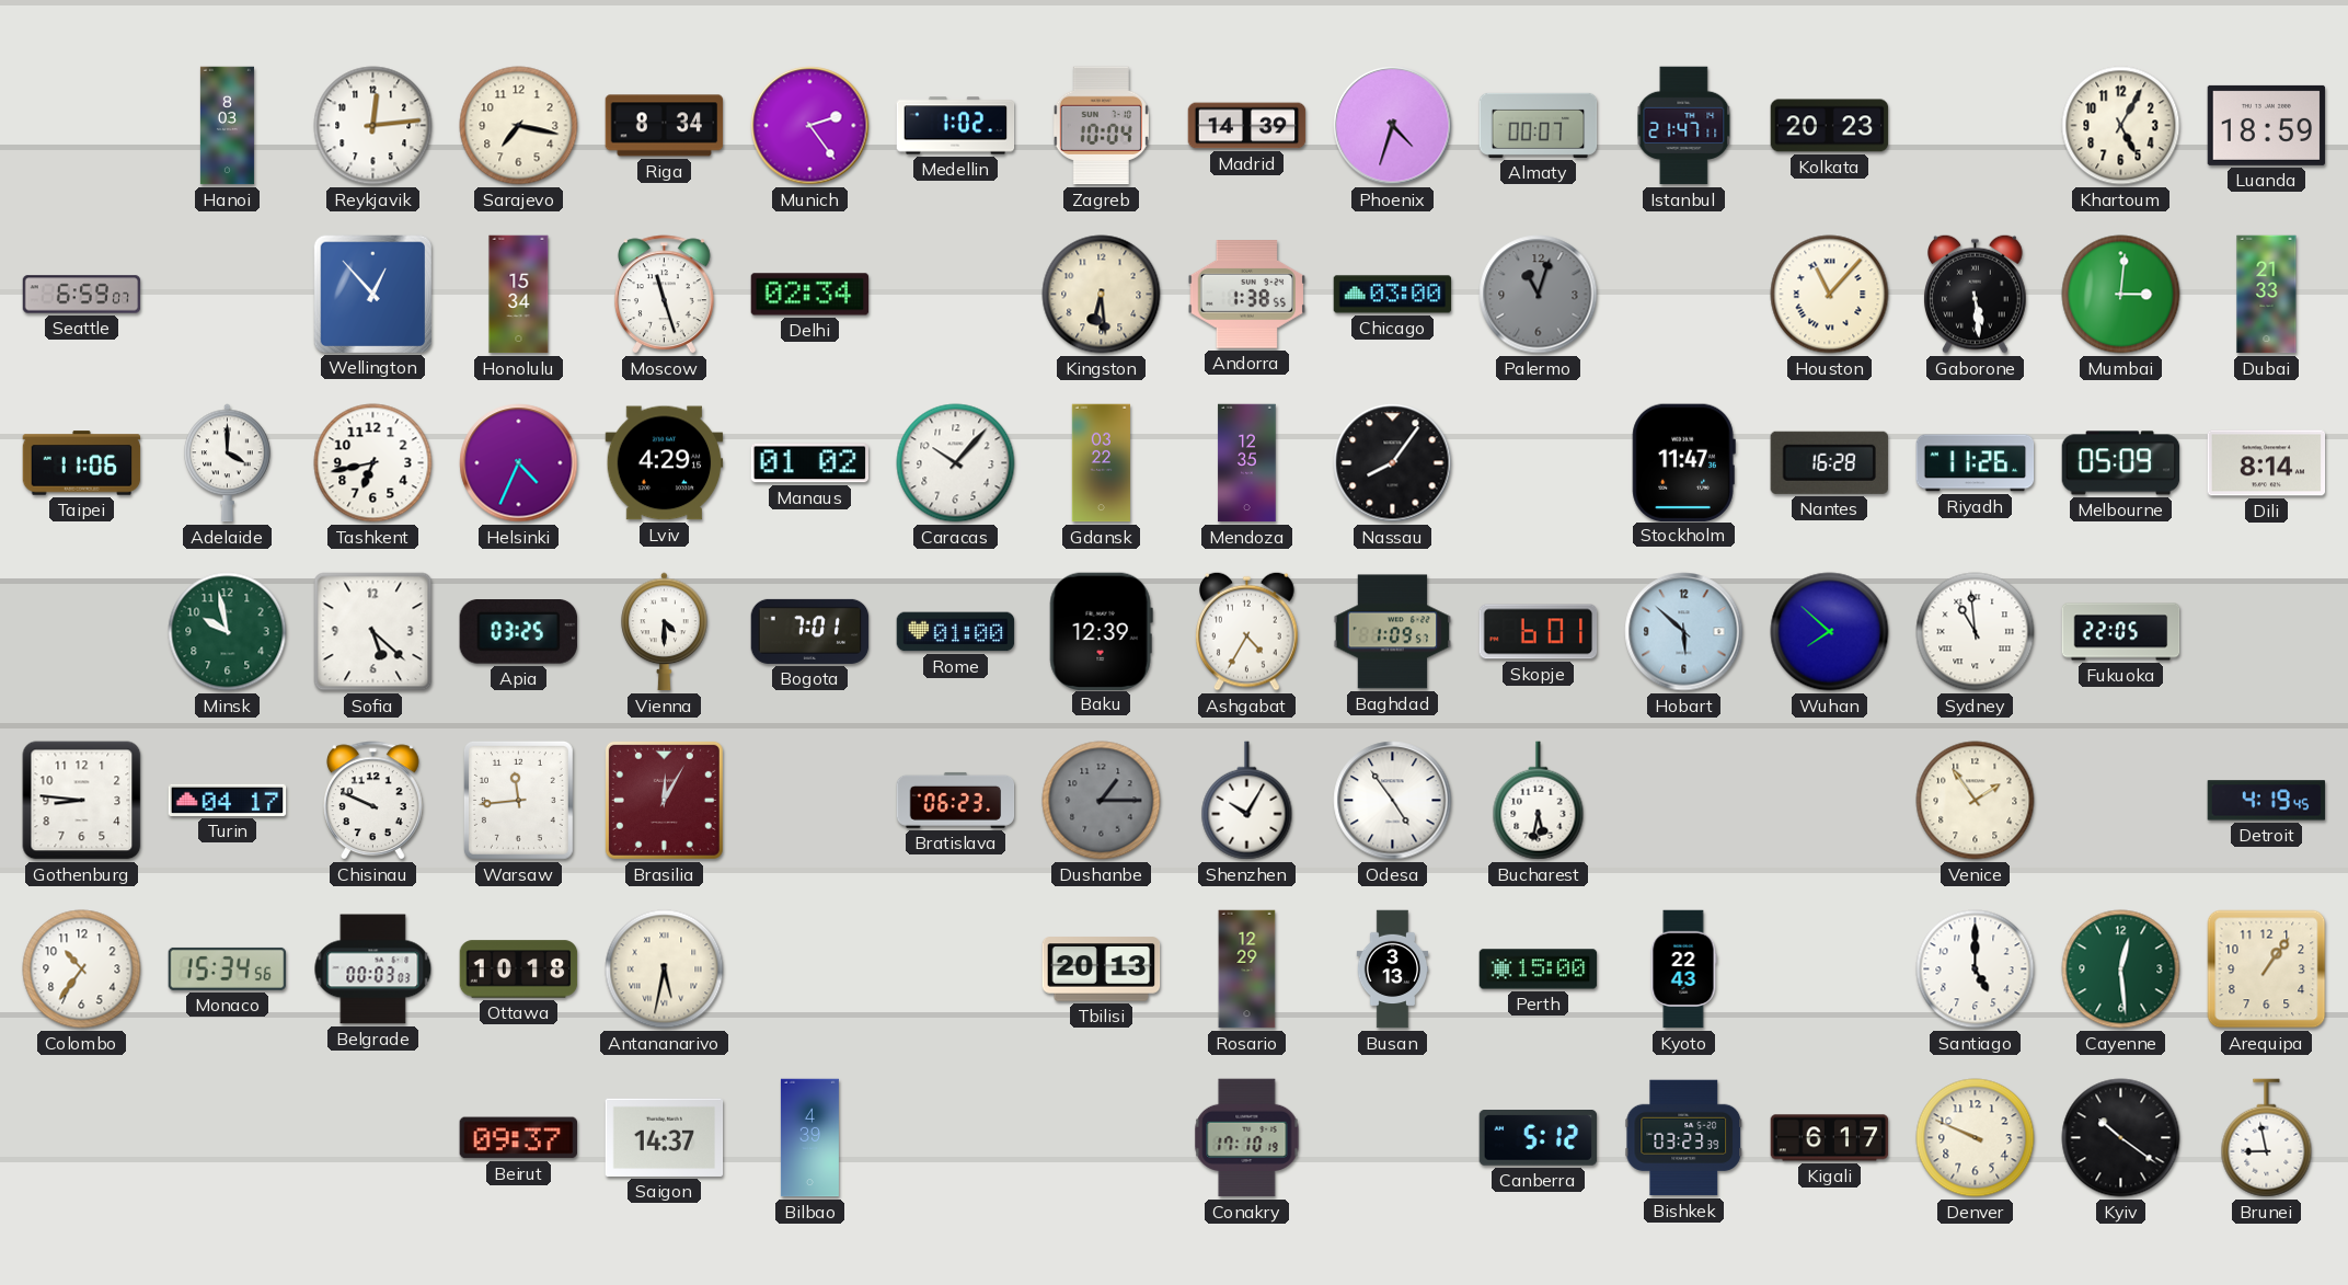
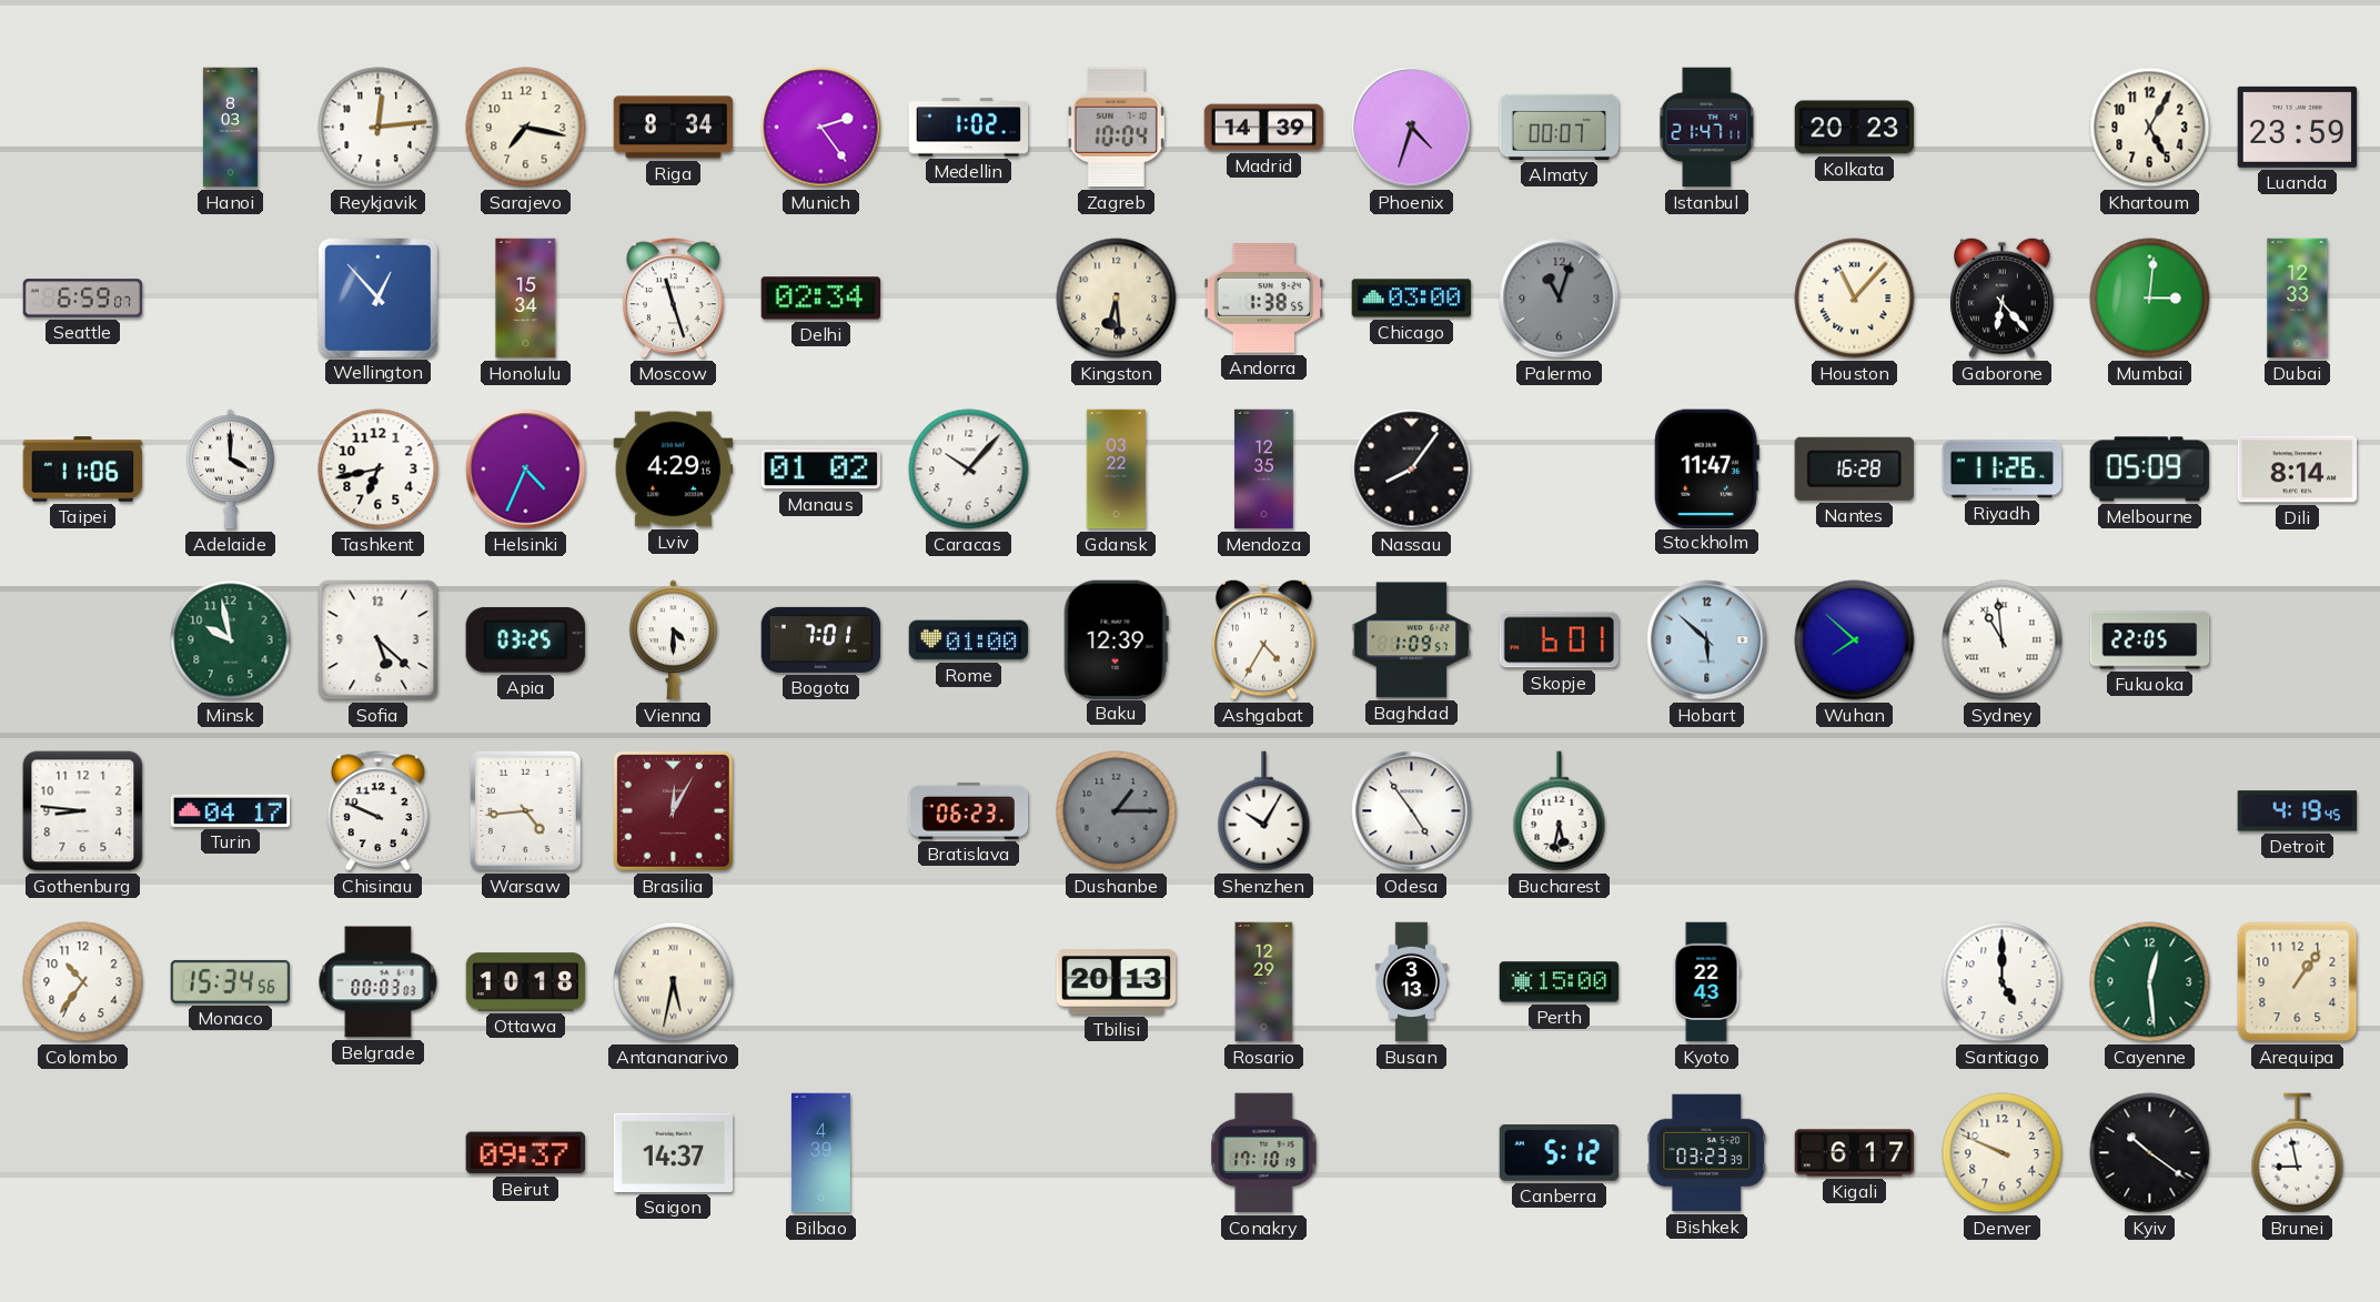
Luanda: 18:59 -> 23:59 (2298, 127)
Gaborone: 5:29 -> 6:23 (2003, 297)
Dubai: 21:33 -> 12:33 (2298, 299)
Warsaw: 11:44 -> 4:44 (525, 810)
Venice: 1:54 -> none (1976, 801)
